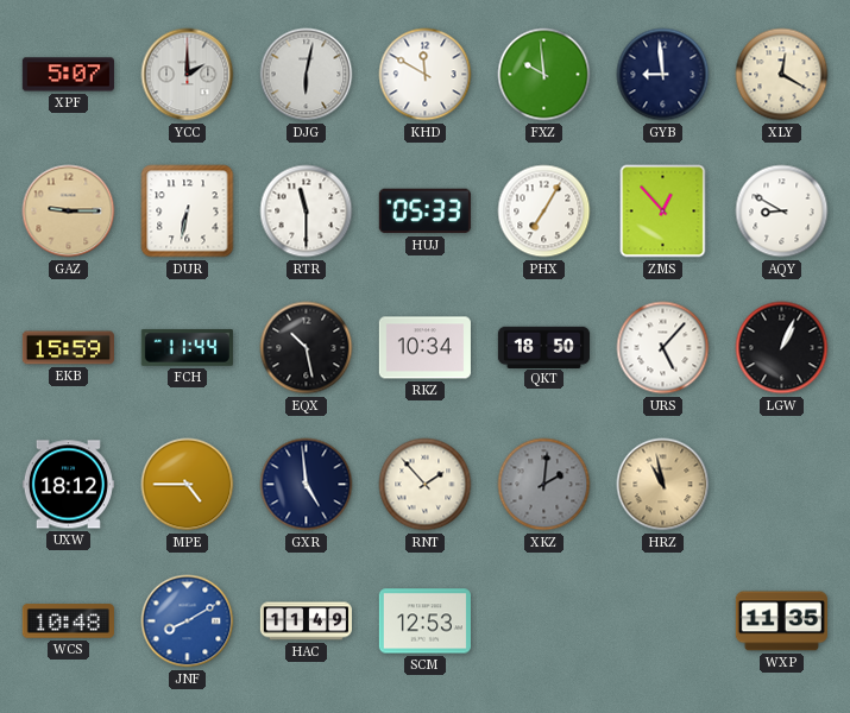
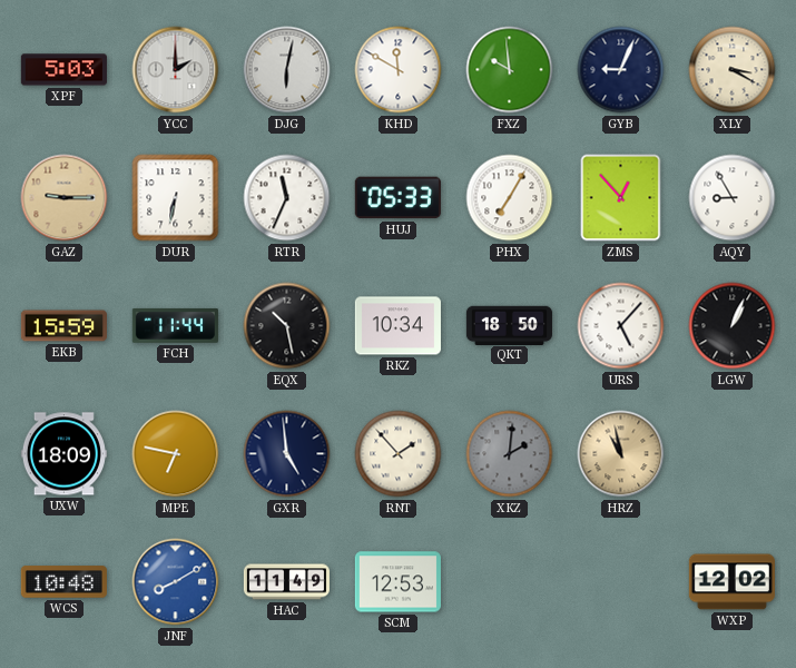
XPF: 5:07 -> 5:03 (63, 70)
GYB: 8:59 -> 9:04 (621, 70)
XLY: 12:20 -> 3:20 (733, 70)
RTR: 11:30 -> 11:34 (287, 198)
AQY: 8:50 -> 8:55 (733, 198)
UXW: 18:12 -> 18:09 (63, 454)
MPE: 4:45 -> 6:47 (176, 454)
WXP: 11:35 -> 12:02 (731, 582)
